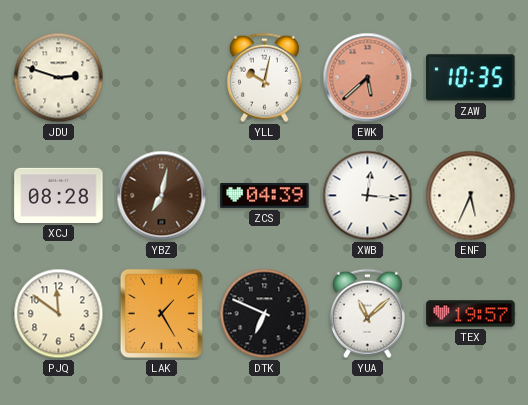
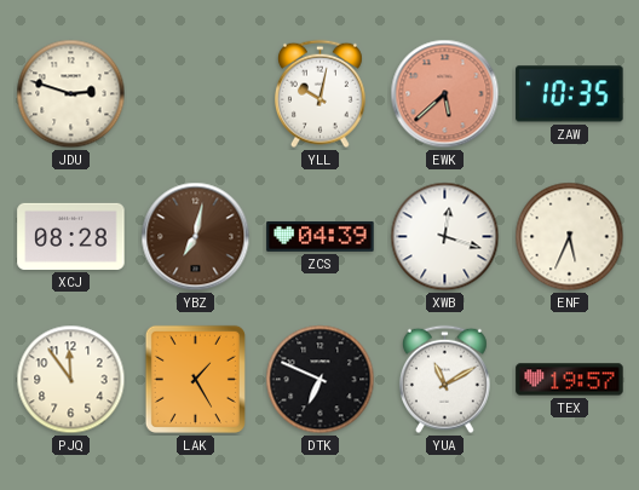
XWB: 12:16 -> 12:18 (445, 237)
PJQ: 11:51 -> 11:54 (71, 380)
YUA: 11:08 -> 11:10 (444, 380)
